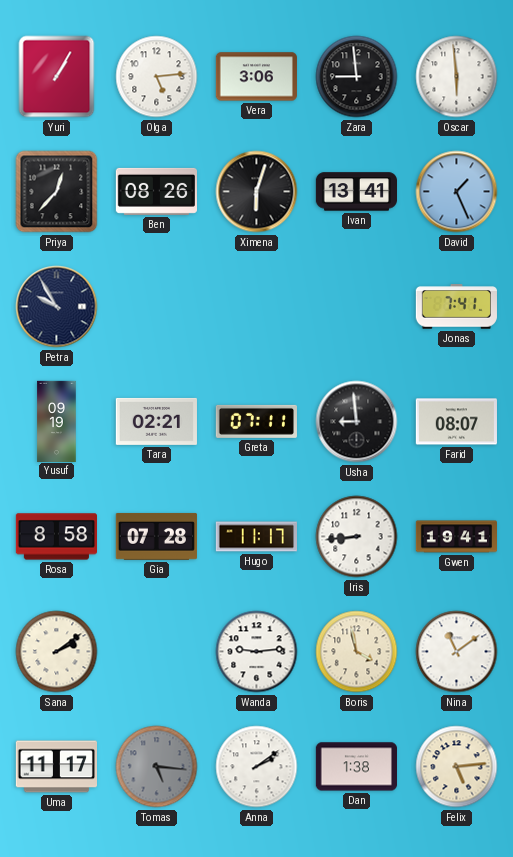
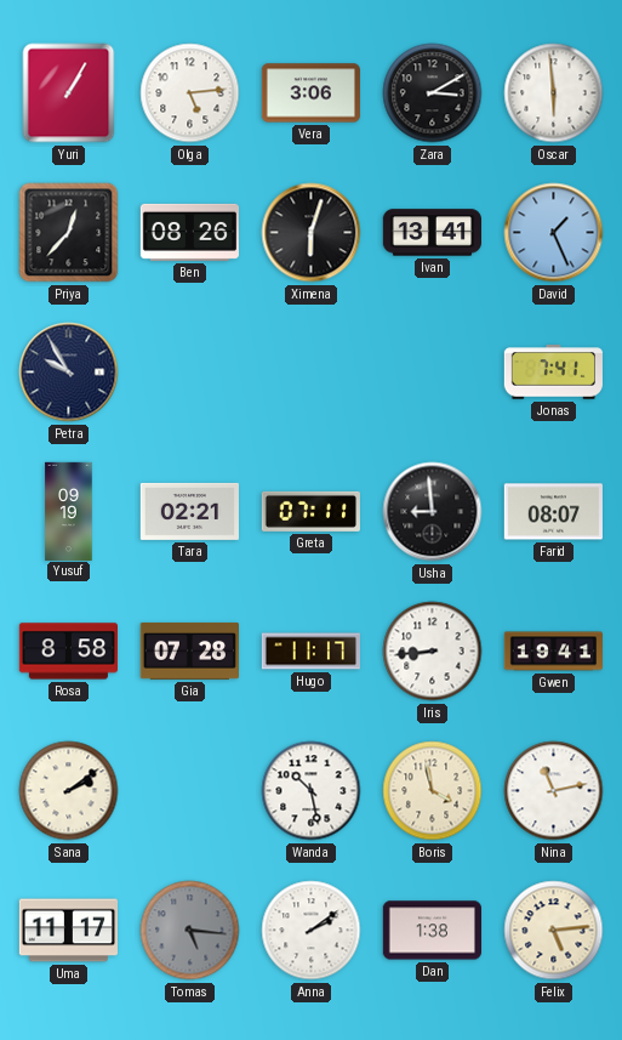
Zara: 8:59 -> 3:10 (433, 93)
Wanda: 9:14 -> 10:28 (312, 791)
Nina: 11:09 -> 11:13 (554, 791)
